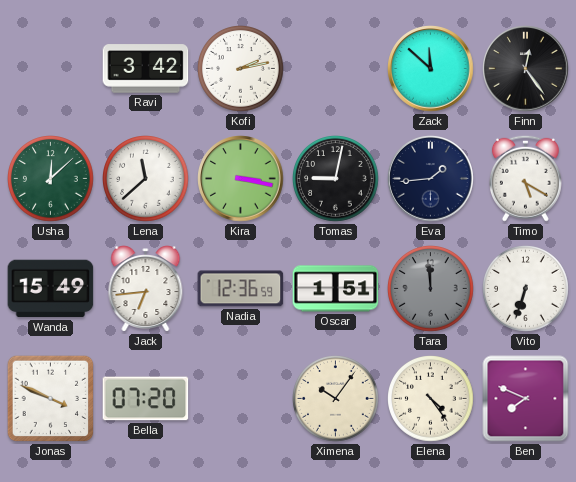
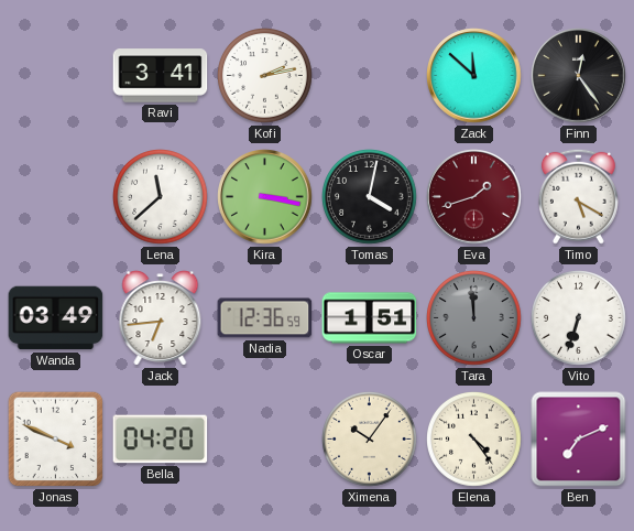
Ravi: 3:42 -> 3:41 (161, 76)
Usha: 12:08 -> none (51, 179)
Tomas: 9:02 -> 4:02 (370, 197)
Eva: 1:44 -> 1:42 (474, 197)
Eva dial: navy -> burgundy (474, 197)
Wanda: 15:49 -> 03:49 (56, 318)
Bella: 07:20 -> 04:20 (161, 440)
Ben: 7:49 -> 7:11 (579, 440)
